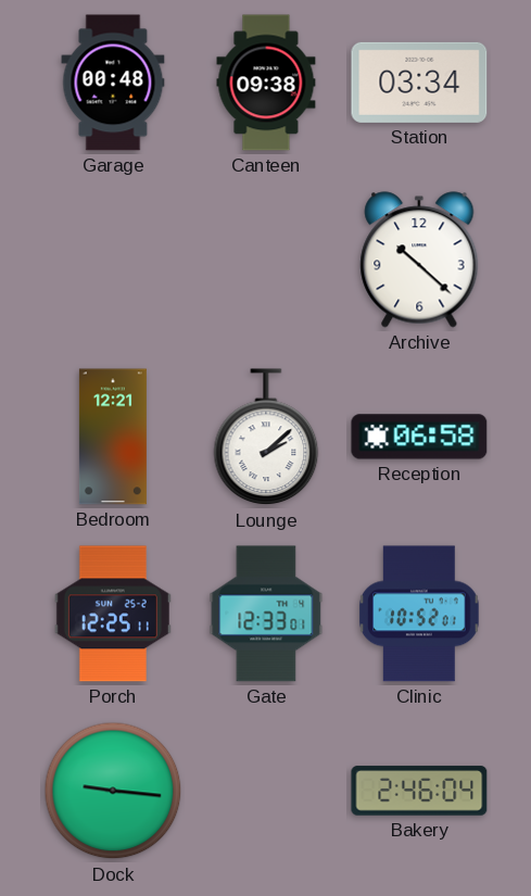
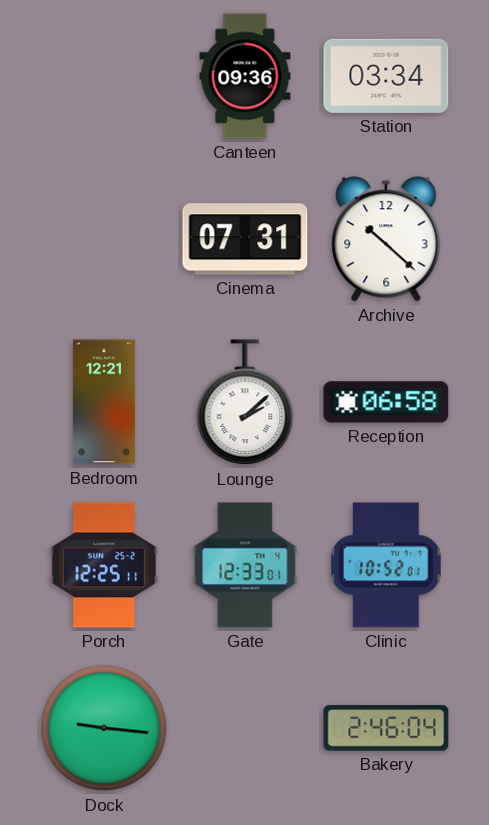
Garage: 00:48 -> none (113, 83)
Canteen: 09:38 -> 09:36 (245, 76)
Cinema: none -> 07:31 (245, 239)
